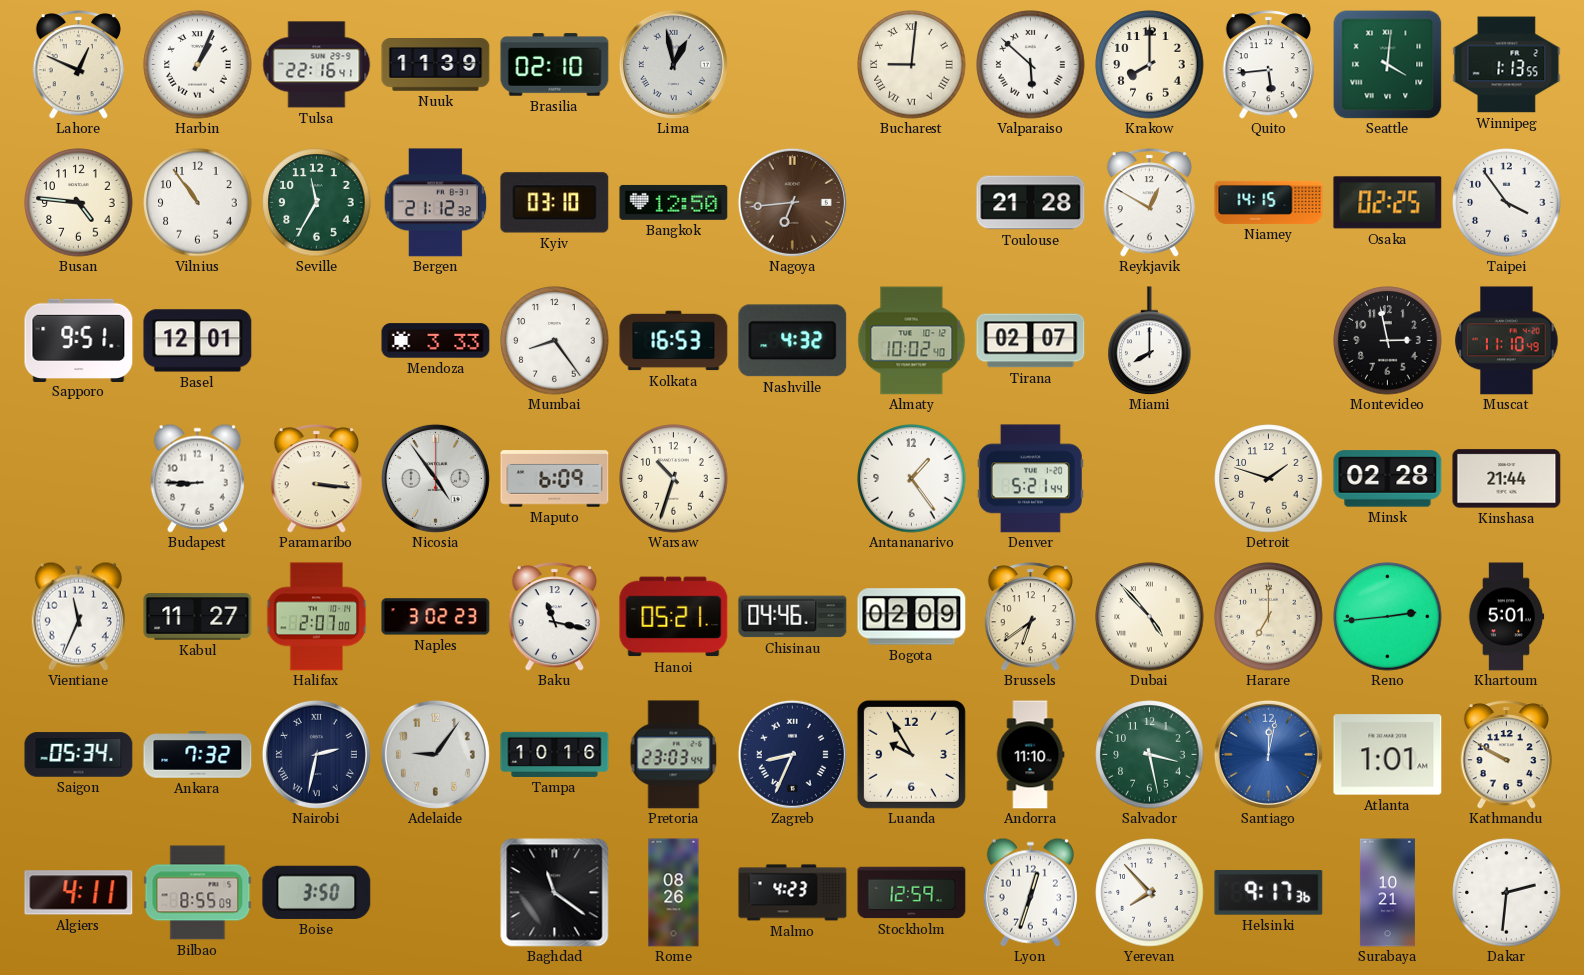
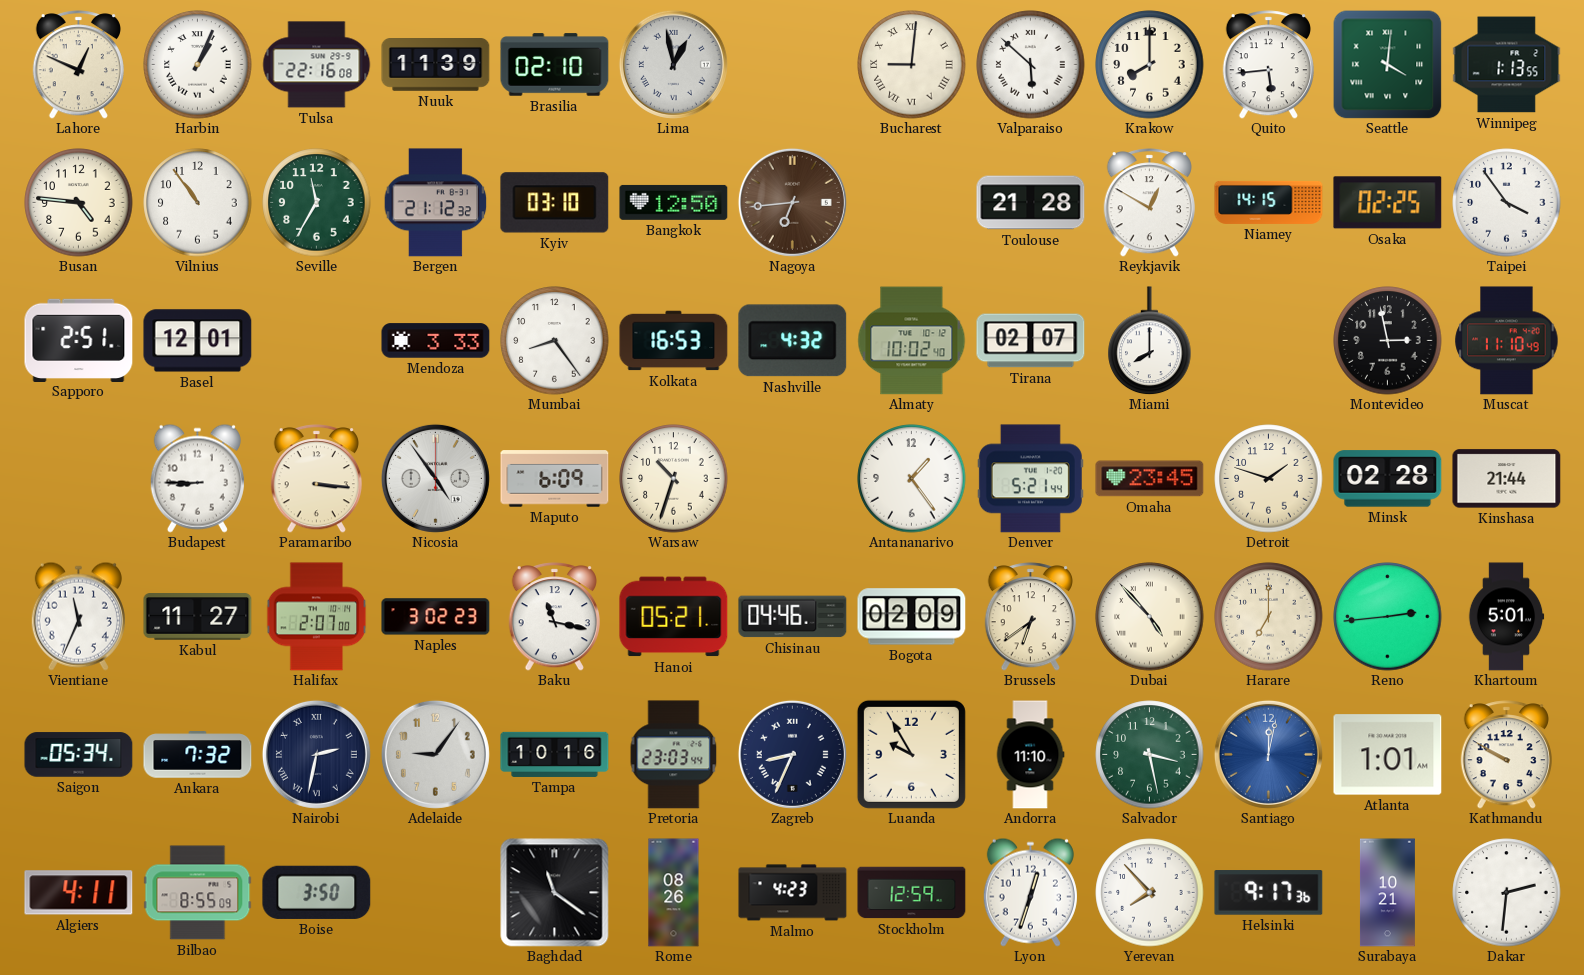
Tulsa: 22:16:41 -> 22:16:08 (317, 65)
Sapporo: 9:51 -> 2:51 (79, 340)
Omaha: none -> 23:45 (1150, 479)
